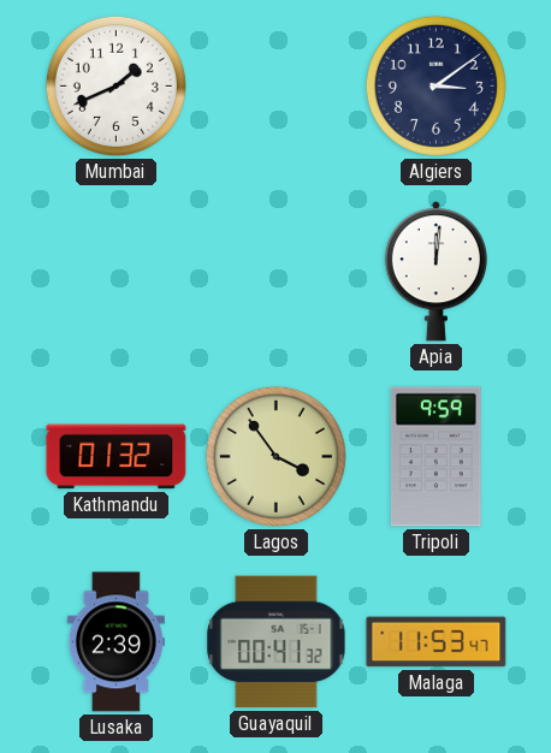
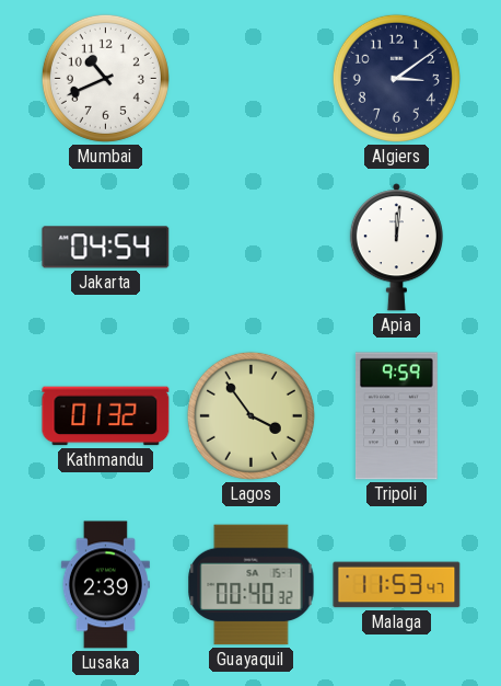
Mumbai: 1:41 -> 10:41 (105, 78)
Jakarta: none -> 04:54 (106, 248)
Guayaquil: 00:41 -> 00:40 (252, 585)
